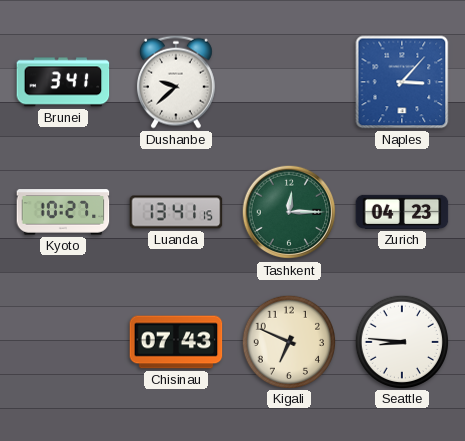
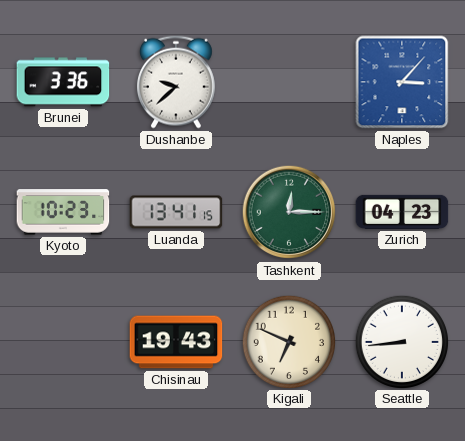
Brunei: 3:41 -> 3:36 (63, 82)
Kyoto: 10:27 -> 10:23 (63, 212)
Chisinau: 07:43 -> 19:43 (176, 342)
Seattle: 8:46 -> 8:44 (401, 341)
